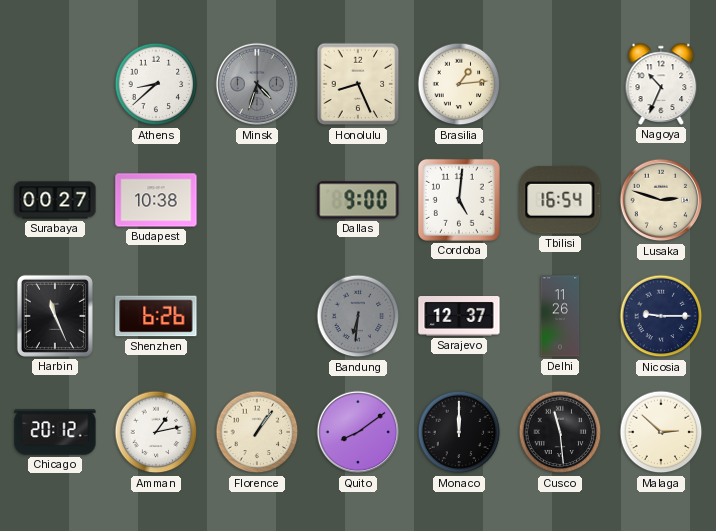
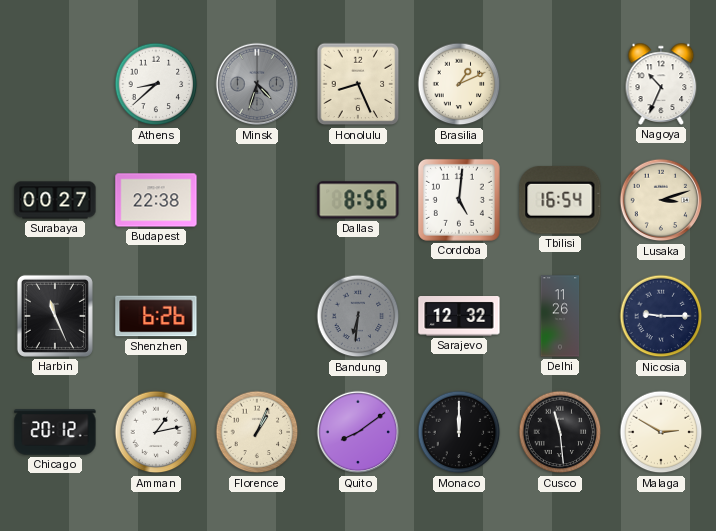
Brasilia: 1:14 -> 1:11 (459, 84)
Budapest: 10:38 -> 22:38 (156, 200)
Dallas: 9:00 -> 8:56 (358, 200)
Lusaka: 2:48 -> 3:12 (661, 200)
Sarajevo: 12:37 -> 12:32 (459, 317)
Florence: 1:06 -> 1:04 (257, 432)
Malaga: 2:52 -> 2:50 (661, 432)
